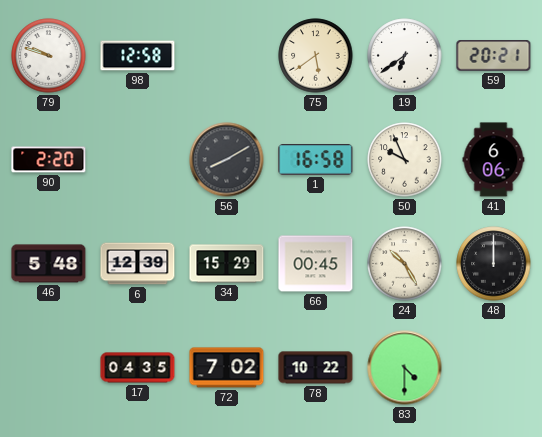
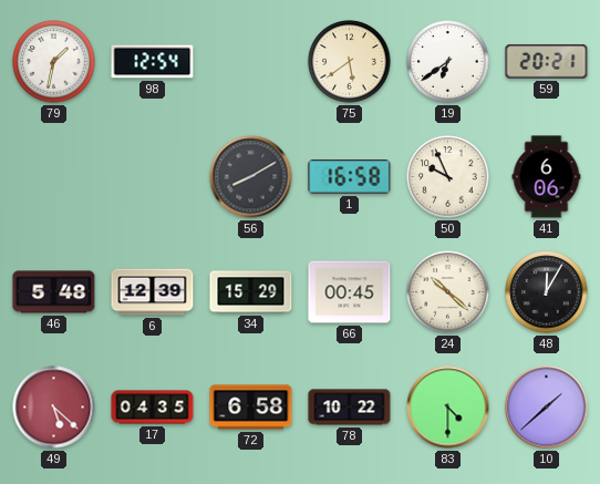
79: 9:48 -> 1:32 (54, 62)
98: 12:58 -> 12:54 (153, 62)
90: 2:20 -> none (49, 160)
24: 10:25 -> 10:22 (448, 292)
48: 12:00 -> 12:05 (547, 292)
49: none -> 5:22 (54, 408)
72: 7:02 -> 6:58 (251, 408)
10: none -> 1:38 (547, 408)
